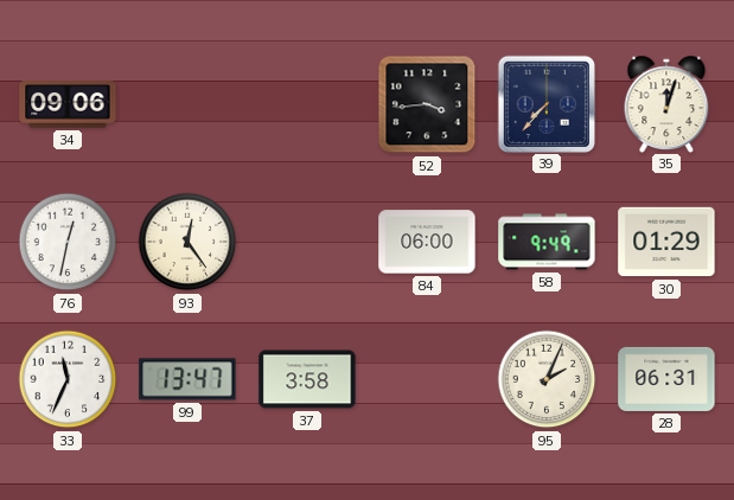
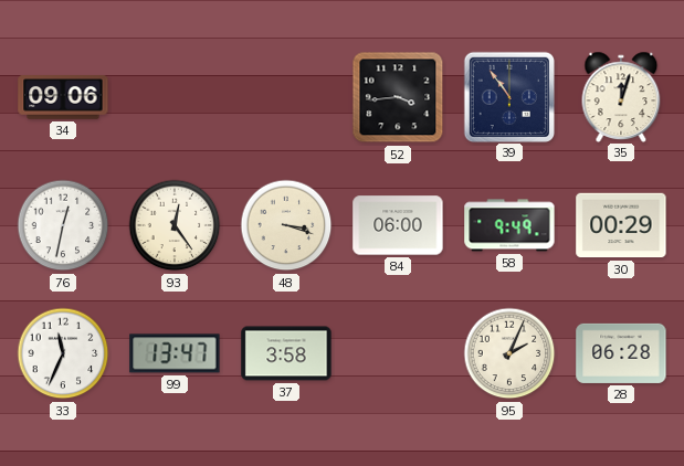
39: 7:37 -> 10:54 (508, 96)
48: none -> 3:18 (286, 225)
30: 01:29 -> 00:29 (621, 225)
28: 06:31 -> 06:28 (621, 353)
